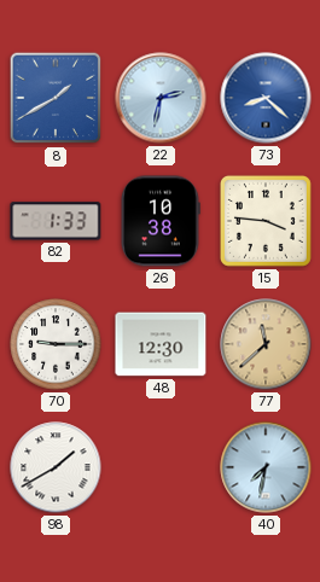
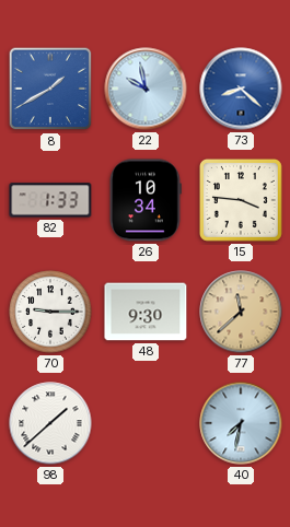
22: 2:32 -> 9:58 (146, 89)
26: 10:38 -> 10:34 (146, 200)
48: 12:30 -> 9:30 (146, 312)
98: 1:40 -> 1:38 (50, 423)
